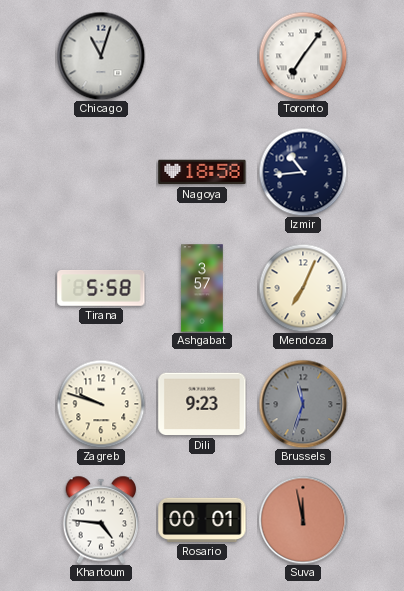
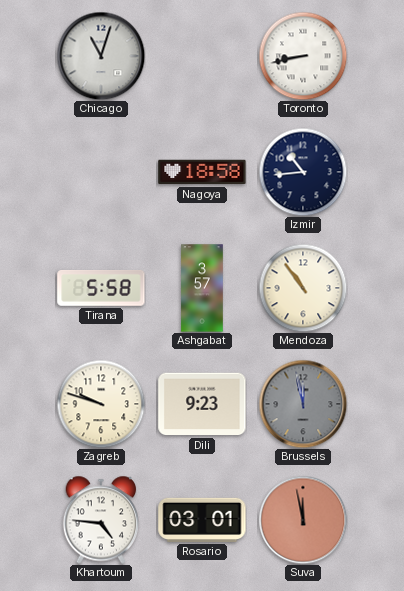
Toronto: 7:06 -> 8:43 (303, 56)
Mendoza: 7:04 -> 10:54 (303, 288)
Brussels: 11:33 -> 11:58 (303, 404)
Rosario: 00:01 -> 03:01 (202, 520)
